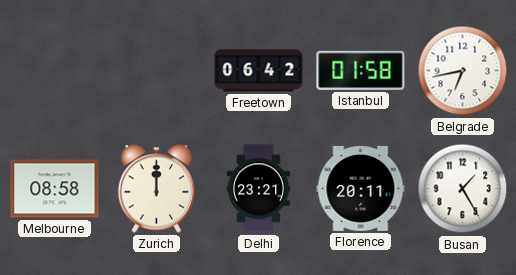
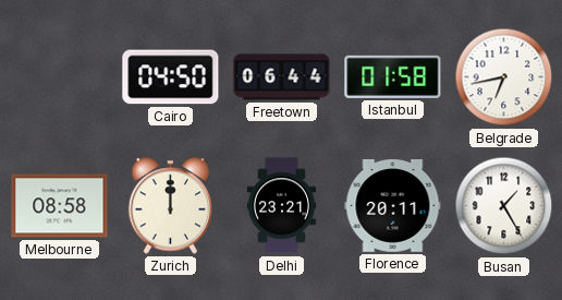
Cairo: none -> 04:50 (171, 77)
Freetown: 06:42 -> 06:44 (282, 77)
